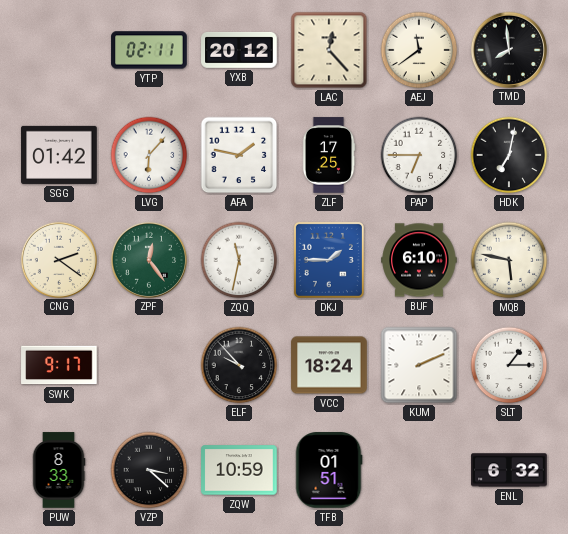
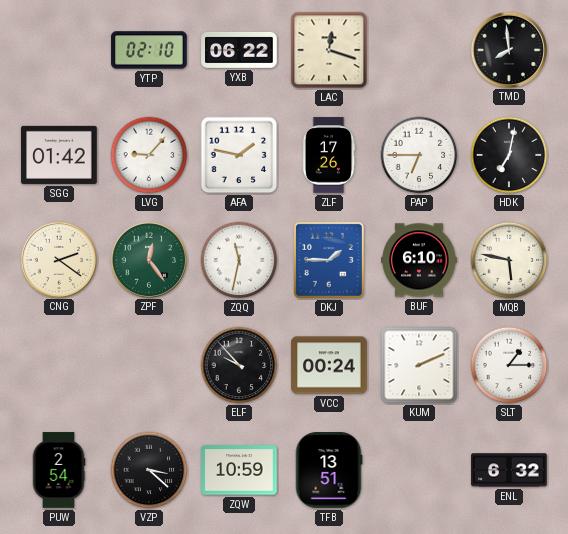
YTP: 02:11 -> 02:10 (149, 50)
YXB: 20:12 -> 06:22 (239, 50)
LAC: 12:23 -> 12:18 (329, 50)
AEJ: 11:39 -> none (419, 50)
LVG: 6:07 -> 9:07 (149, 155)
ZLF: 17:25 -> 17:26 (329, 155)
SWK: 9:17 -> none (59, 365)
VCC: 18:24 -> 00:24 (329, 365)
PUW: 8:33 -> 2:54 (59, 470)
TFB: 01:51 -> 13:51 (329, 470)
